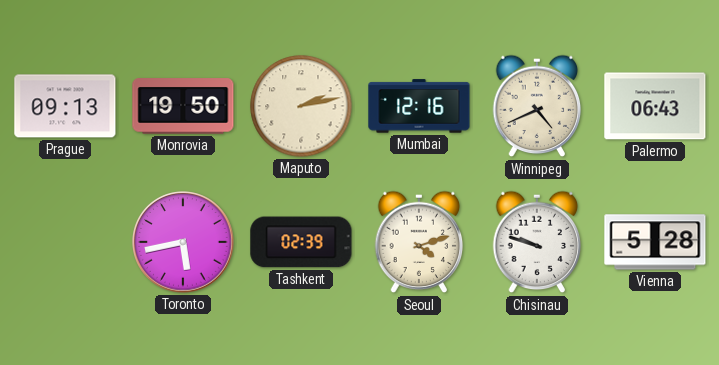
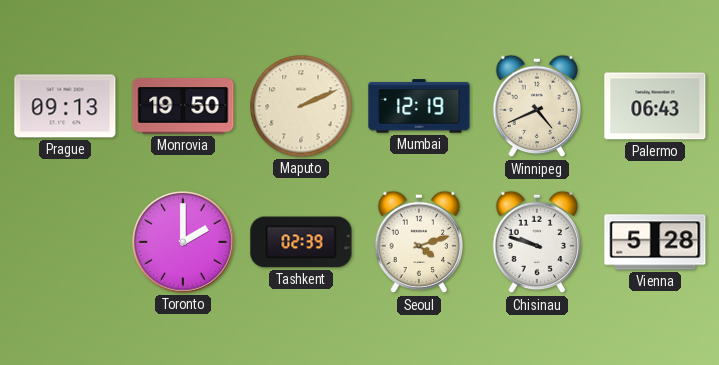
Maputo: 2:13 -> 2:11 (301, 106)
Mumbai: 12:16 -> 12:19 (419, 106)
Toronto: 5:43 -> 2:00 (184, 243)
